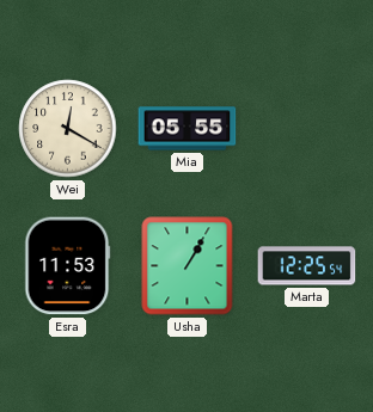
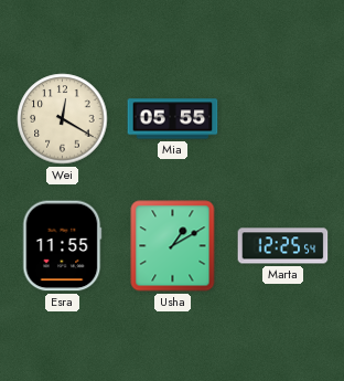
Esra: 11:53 -> 11:55 (62, 246)
Usha: 1:05 -> 1:10 (173, 246)
